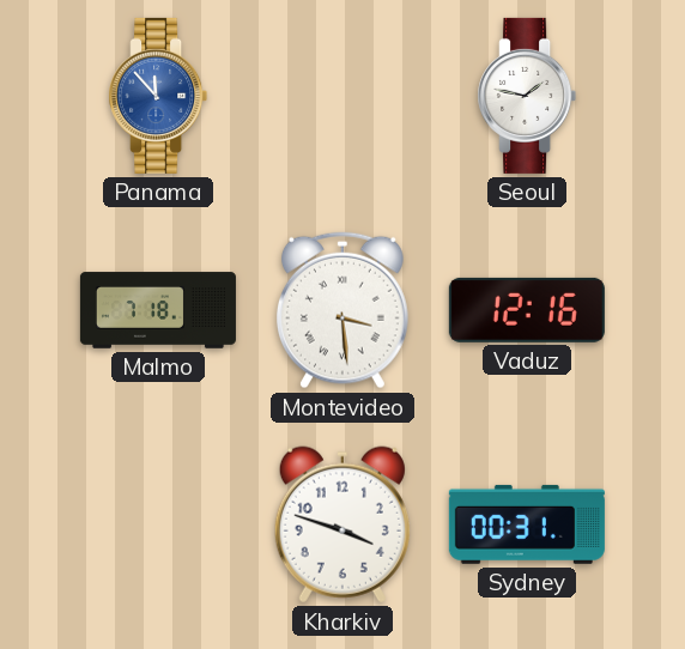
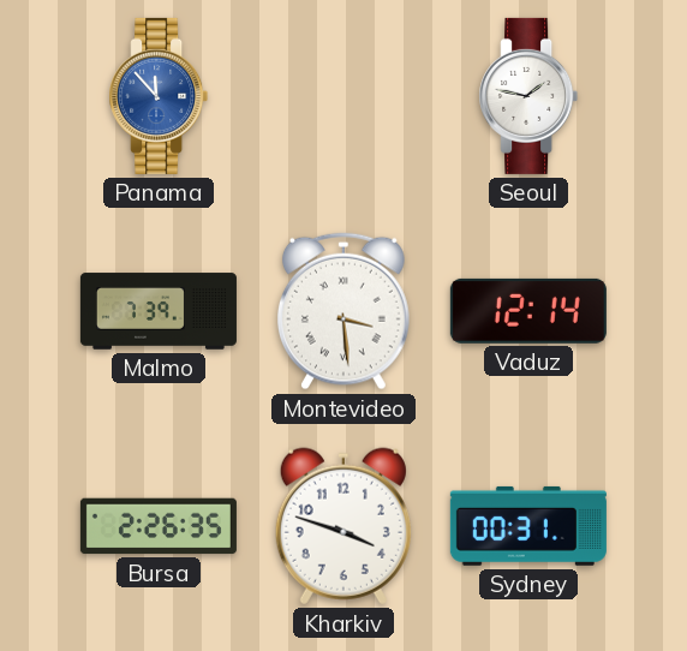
Malmo: 7:18 -> 7:39 (159, 311)
Vaduz: 12:16 -> 12:14 (528, 311)
Bursa: none -> 2:26 (159, 526)
